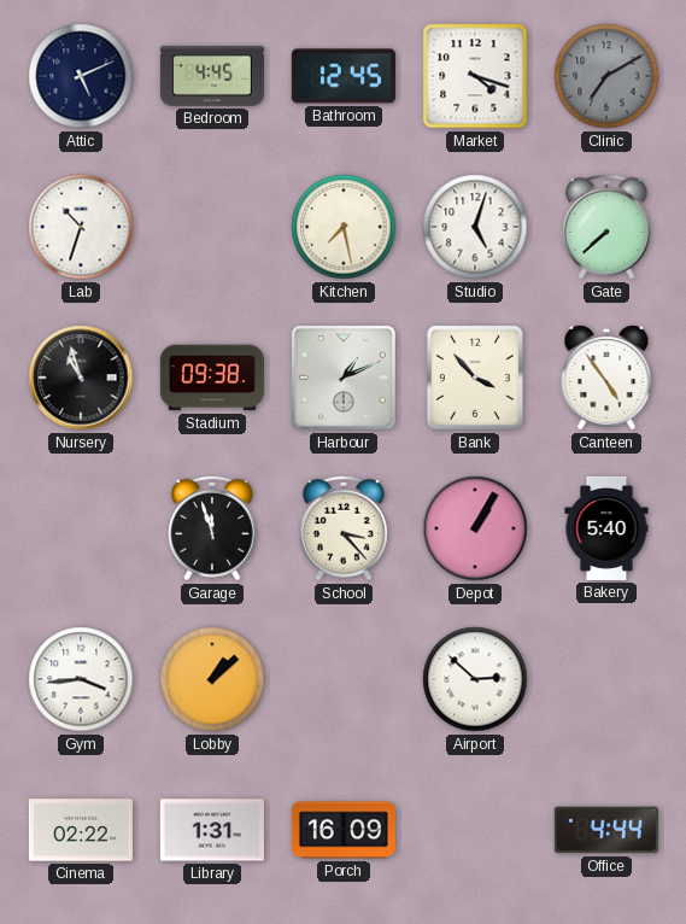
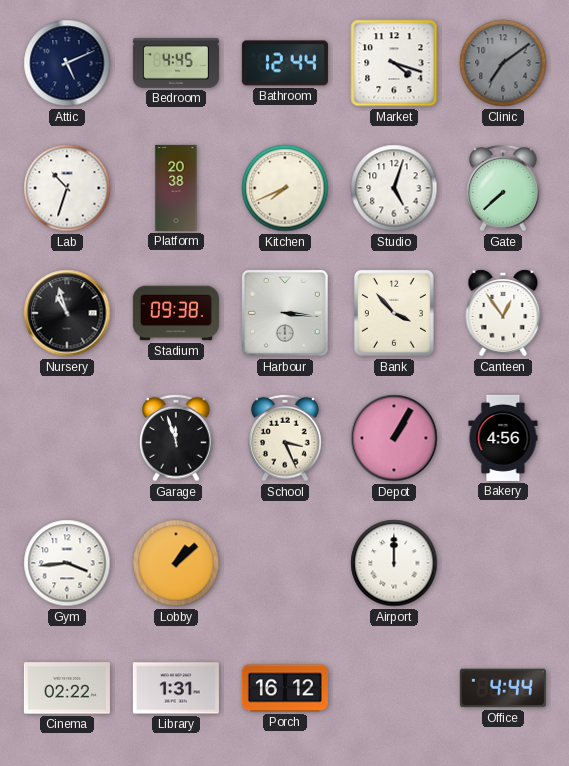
Bathroom: 12:45 -> 12:44 (285, 63)
Clinic: 7:10 -> 7:09 (503, 63)
Platform: none -> 20:38 (176, 188)
Kitchen: 7:28 -> 7:41 (285, 188)
Harbour: 1:11 -> 3:16 (285, 313)
Canteen: 4:54 -> 12:54 (503, 313)
School: 3:23 -> 3:26 (285, 438)
Bakery: 5:40 -> 4:56 (503, 438)
Airport: 2:52 -> 12:00 (394, 563)
Porch: 16:09 -> 16:12 (285, 688)
